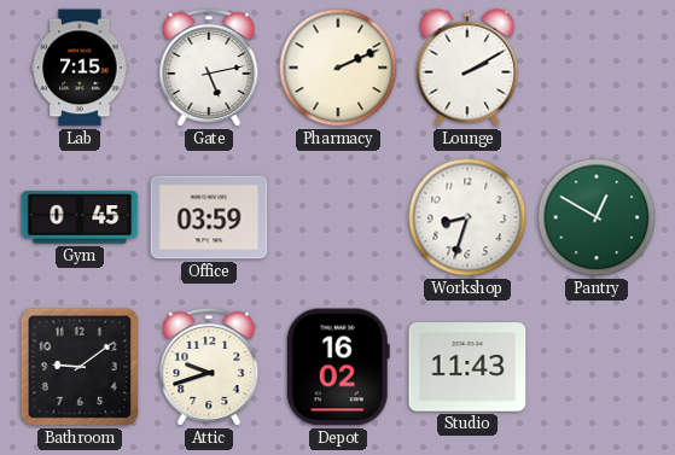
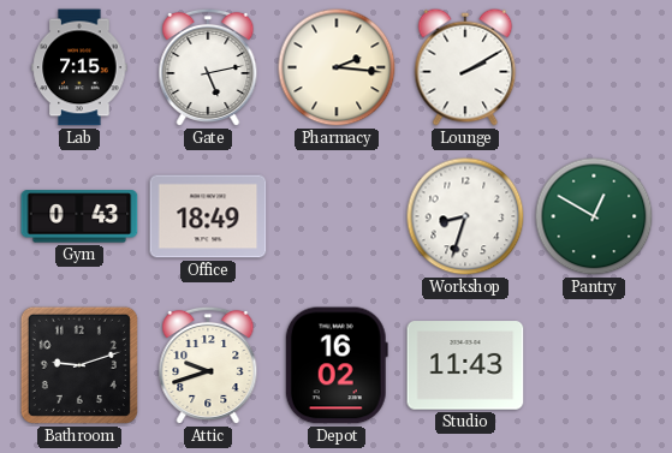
Pharmacy: 2:11 -> 2:16 (337, 67)
Gym: 0:45 -> 0:43 (79, 216)
Office: 03:59 -> 18:49 (208, 216)
Bathroom: 9:09 -> 9:12 (79, 365)
